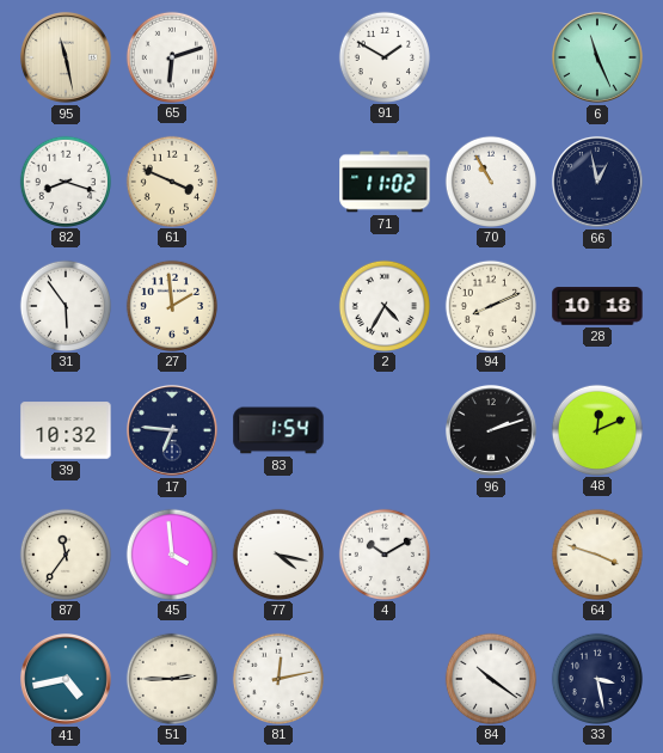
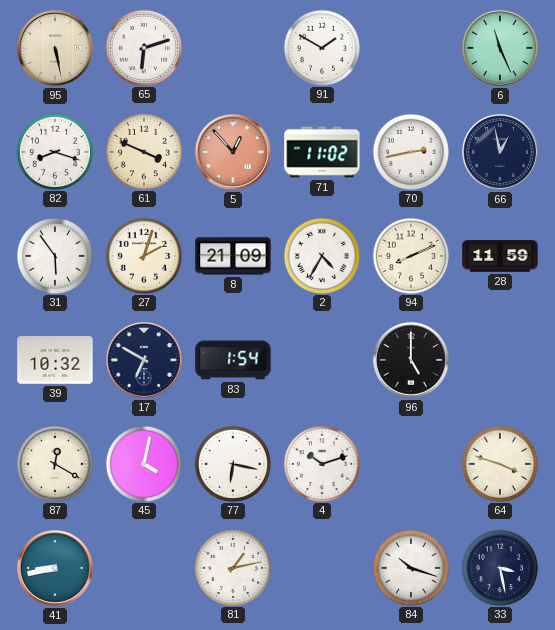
95: 11:28 -> 5:28 (55, 48)
5: none -> 12:53 (233, 152)
70: 10:55 -> 2:43 (410, 151)
27: 1:59 -> 2:03 (143, 255)
8: none -> 21:09 (233, 256)
28: 10:18 -> 11:59 (500, 256)
17: 6:46 -> 6:50 (144, 360)
96: 2:12 -> 5:00 (411, 360)
48: 12:11 -> none (596, 429)
87: 11:36 -> 12:20 (54, 463)
45: 3:59 -> 4:02 (143, 463)
77: 4:17 -> 6:17 (232, 463)
4: 10:10 -> 10:12 (321, 463)
41: 4:43 -> 8:43 (55, 568)
51: 2:45 -> none (171, 678)
81: 12:13 -> 1:13 (232, 567)
84: 10:21 -> 10:18 (410, 567)
